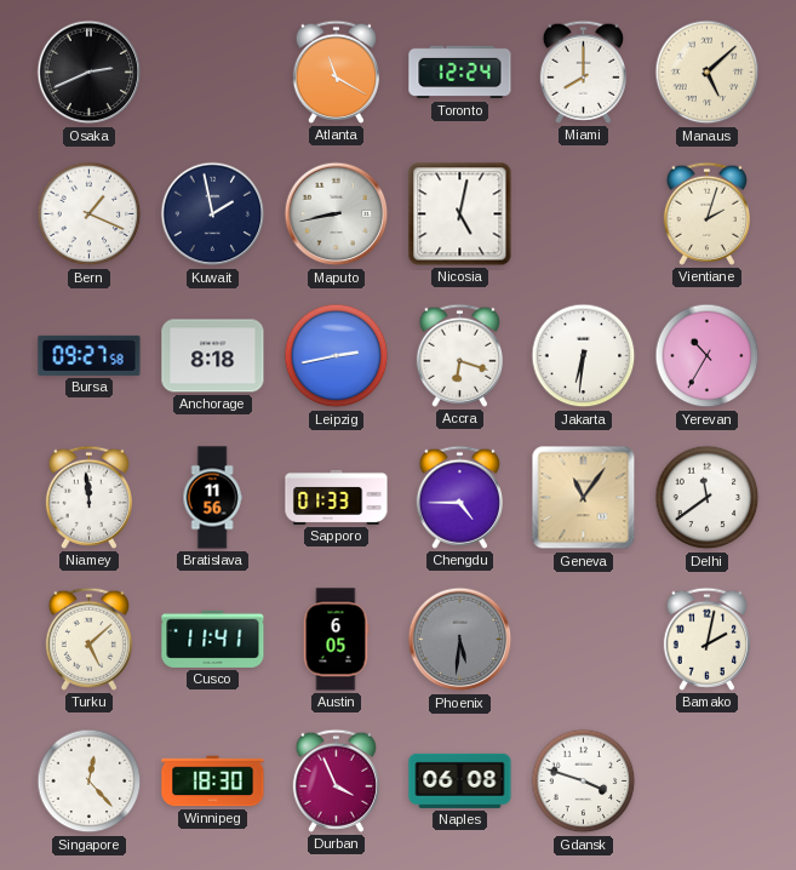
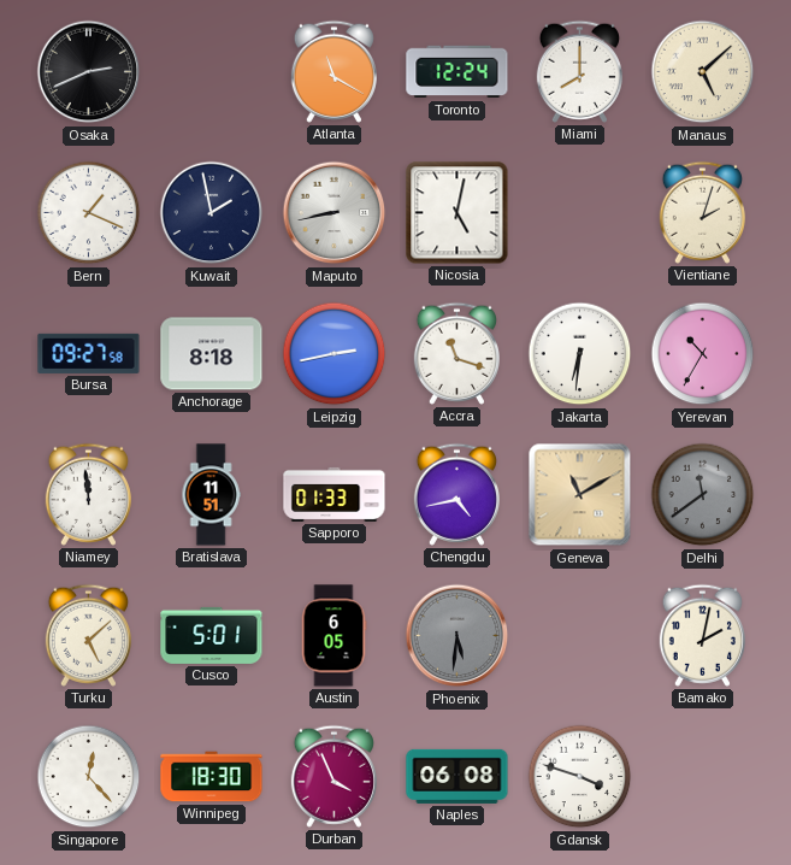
Accra: 6:18 -> 11:18 (456, 353)
Bratislava: 11:56 -> 11:51 (211, 495)
Chengdu: 4:45 -> 4:43 (456, 494)
Geneva: 11:06 -> 11:10 (580, 495)
Delhi dial: white -> grey (703, 495)
Cusco: 11:41 -> 5:01 (212, 635)
